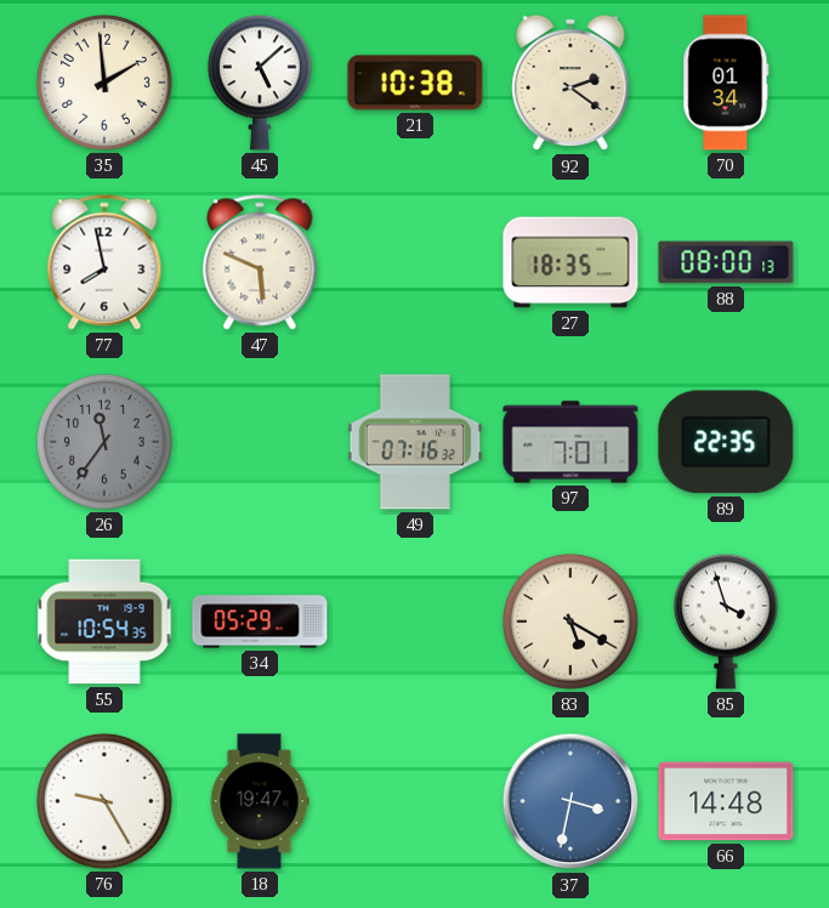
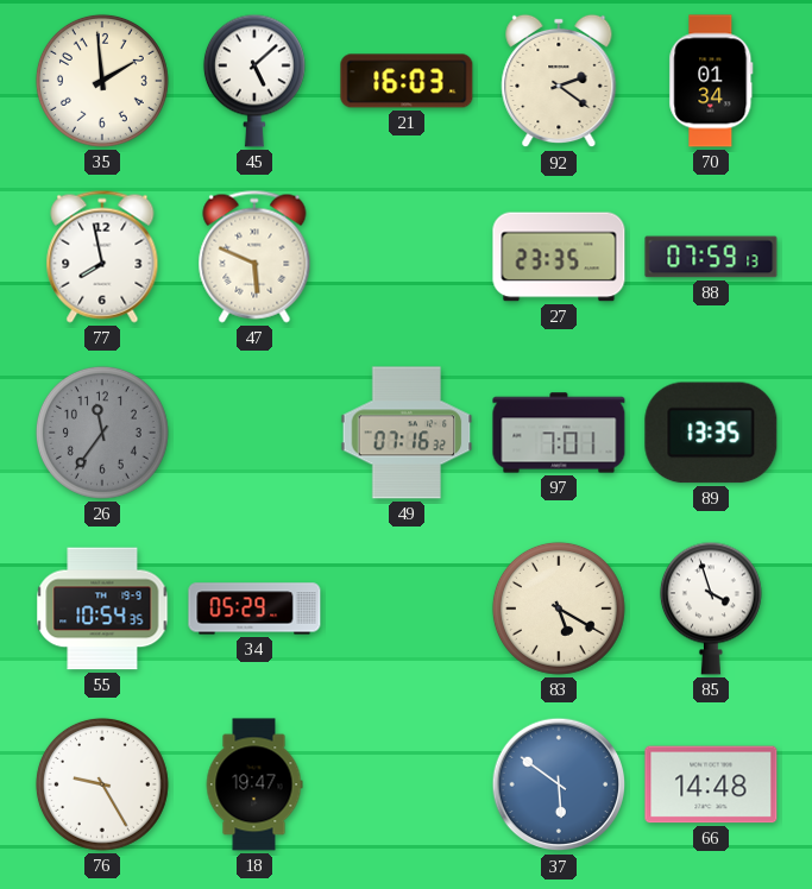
21: 10:38 -> 16:03 (407, 81)
27: 18:35 -> 23:35 (559, 257)
88: 08:00 -> 07:59 (711, 257)
89: 22:35 -> 13:35 (711, 433)
37: 3:32 -> 5:51 (559, 784)
